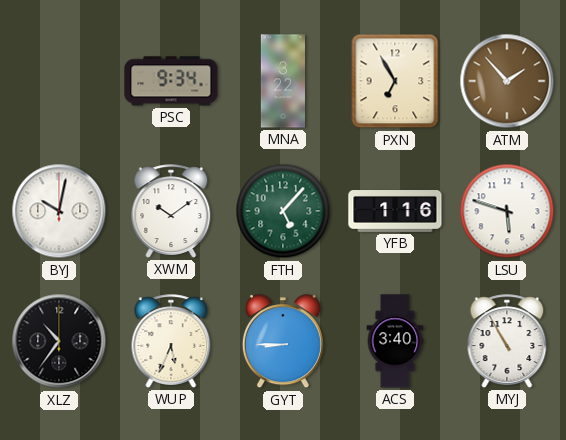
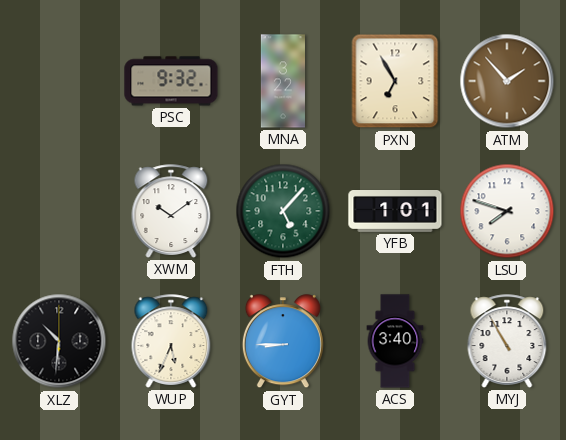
PSC: 9:34 -> 9:32 (171, 81)
BYJ: 10:02 -> none (59, 211)
YFB: 1:16 -> 1:01 (395, 212)
LSU: 5:48 -> 7:48 (507, 211)
XLZ: 10:36 -> 10:31 (59, 341)
